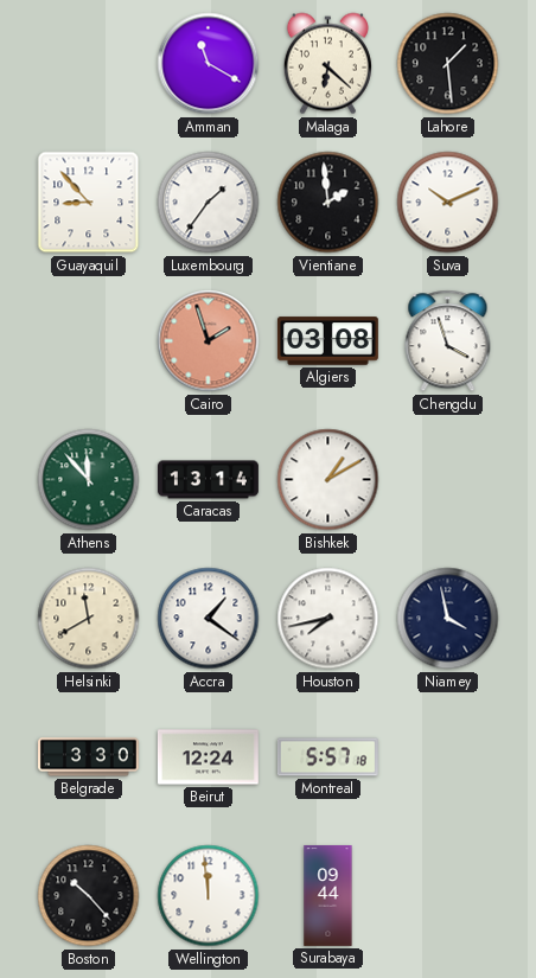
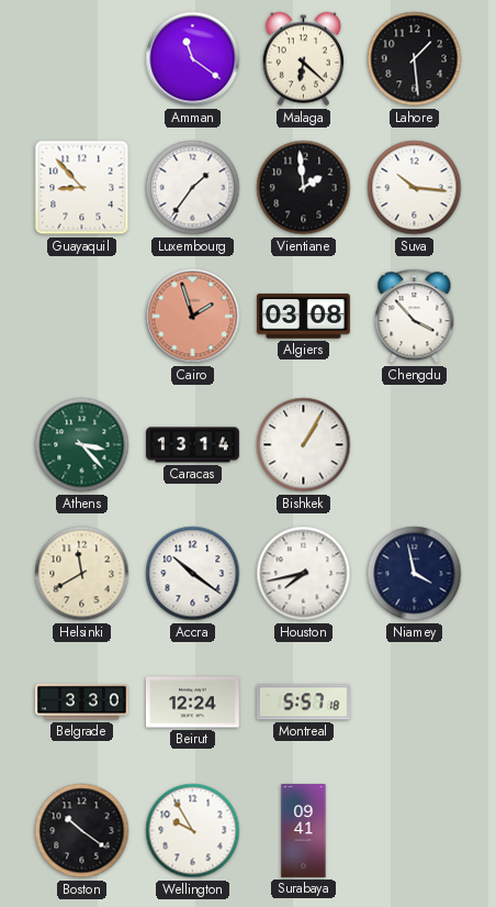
Amman: 11:20 -> 11:21 (193, 59)
Suva: 10:11 -> 10:16 (415, 188)
Chengdu: 3:57 -> 3:53 (415, 317)
Athens: 11:53 -> 3:23 (82, 445)
Bishkek: 1:10 -> 1:05 (304, 445)
Accra: 1:21 -> 10:21 (193, 574)
Boston: 10:23 -> 10:21 (82, 831)
Wellington: 11:59 -> 9:55 (193, 831)
Surabaya: 09:44 -> 09:41 (304, 831)
